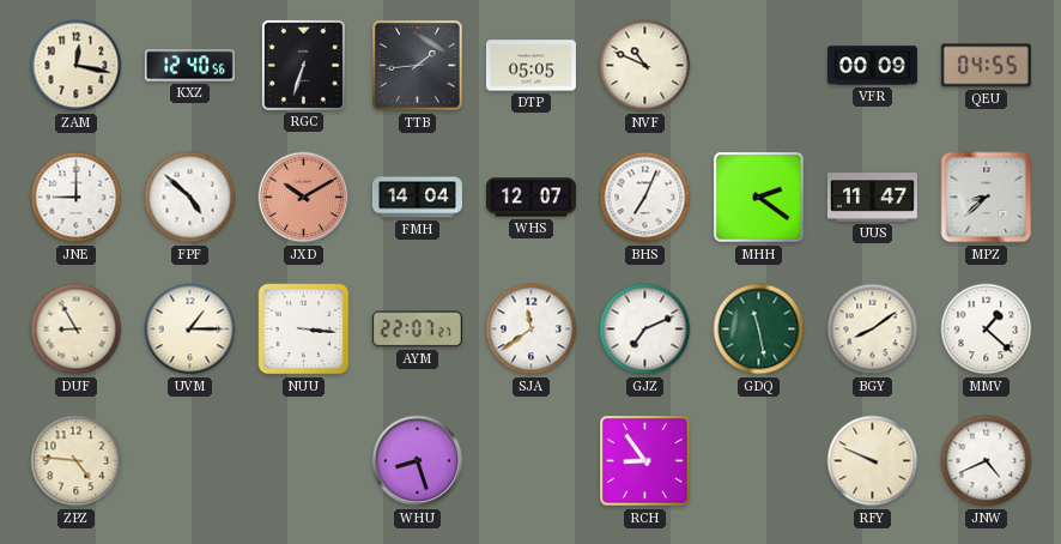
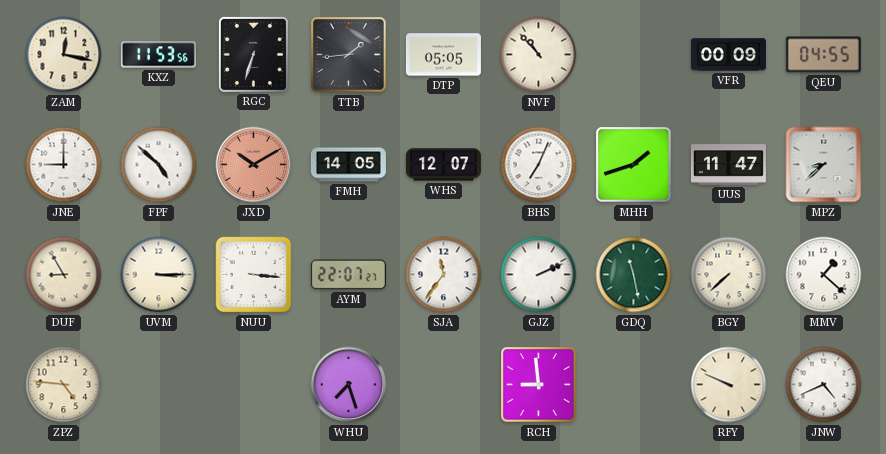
KXZ: 12:40 -> 11:53 (158, 55)
NVF: 10:49 -> 10:53 (539, 55)
FMH: 14:04 -> 14:05 (348, 165)
MHH: 2:21 -> 1:42 (634, 165)
UVM: 1:15 -> 3:15 (159, 275)
SJA: 11:39 -> 11:36 (444, 275)
GJZ: 7:11 -> 2:11 (539, 275)
BGY: 8:09 -> 7:38 (729, 275)
WHU: 8:27 -> 7:27 (349, 385)
RCH: 8:54 -> 8:59 (539, 385)
